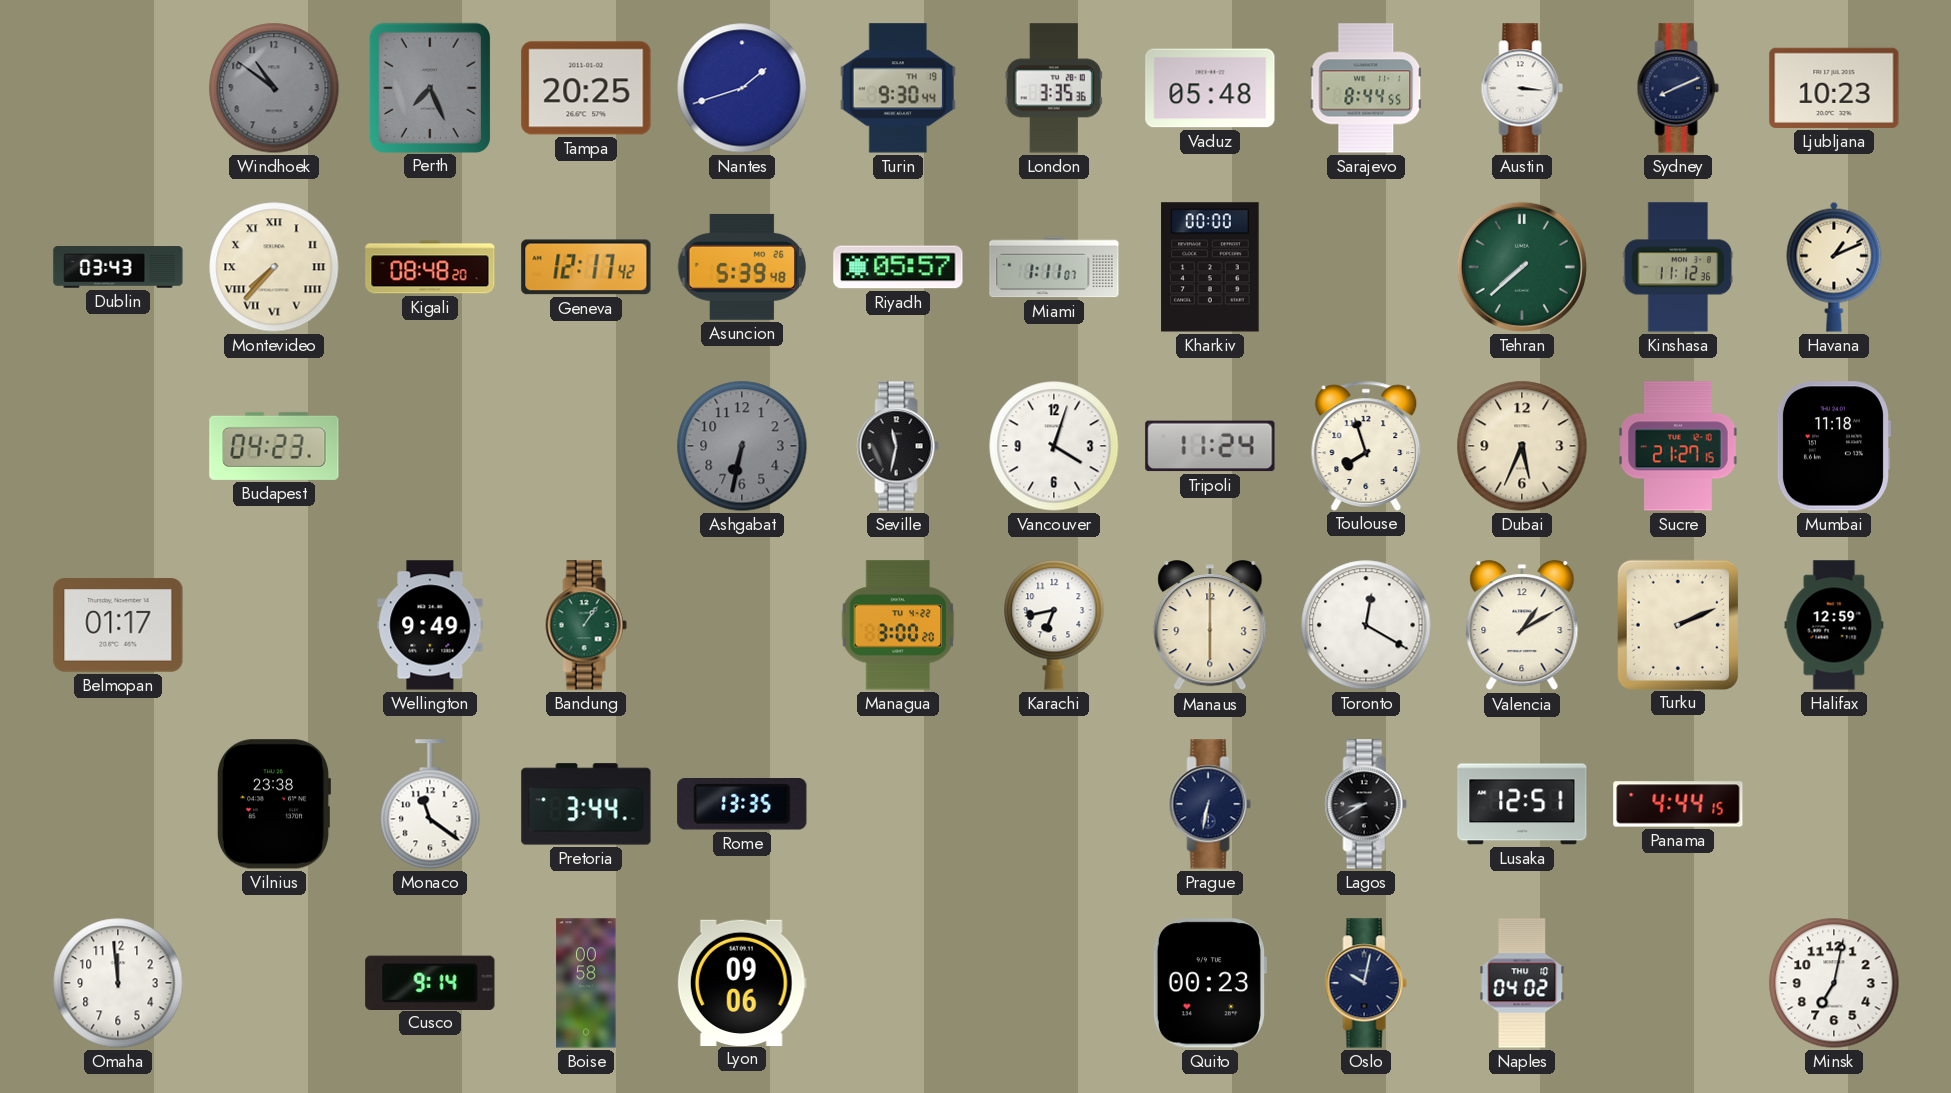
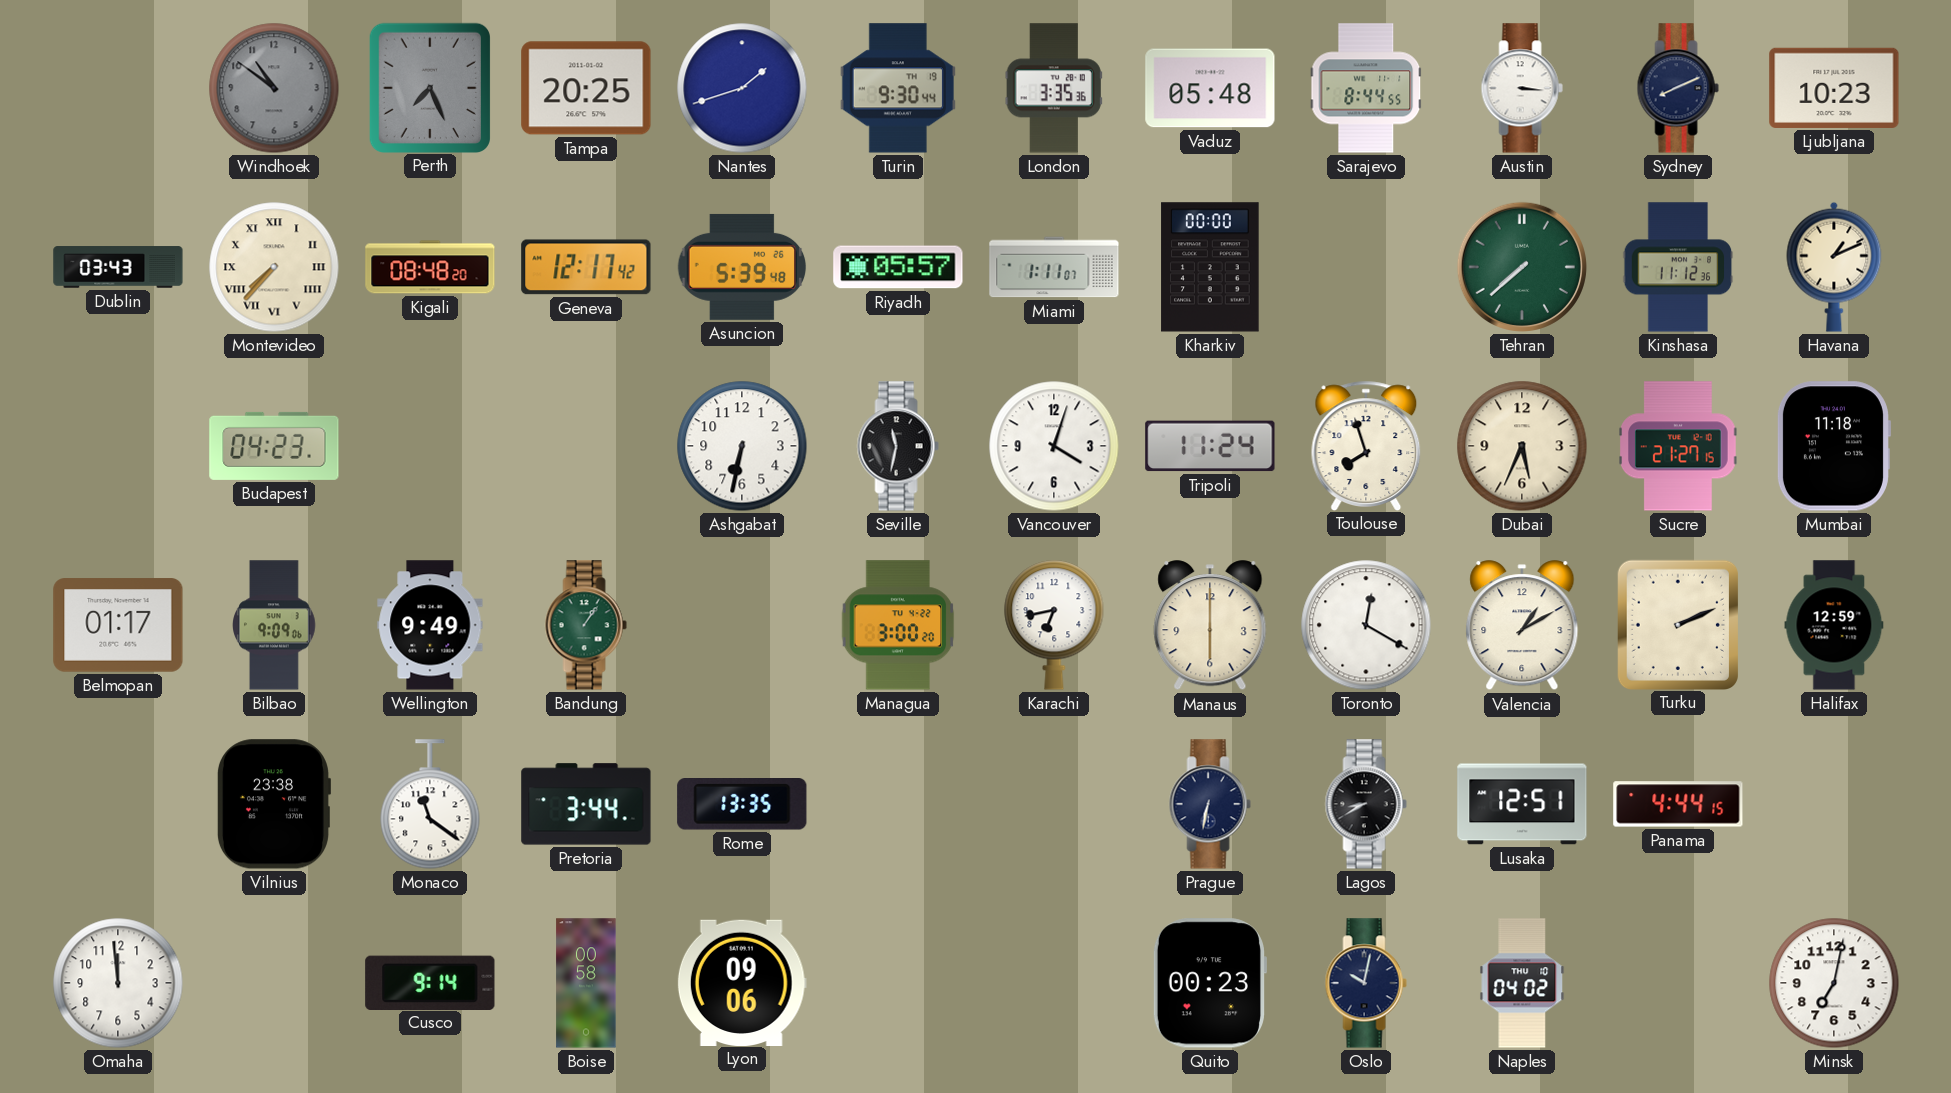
Ashgabat dial: grey -> white (742, 446)
Bilbao: none -> 9:09 (275, 625)
